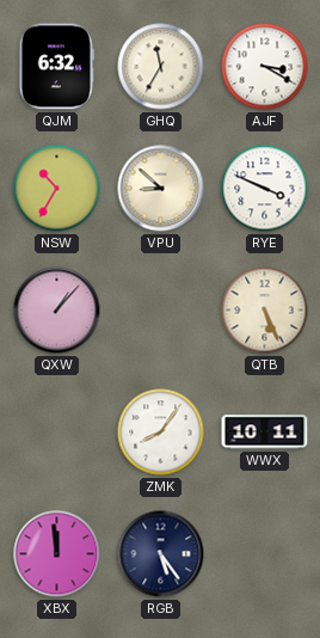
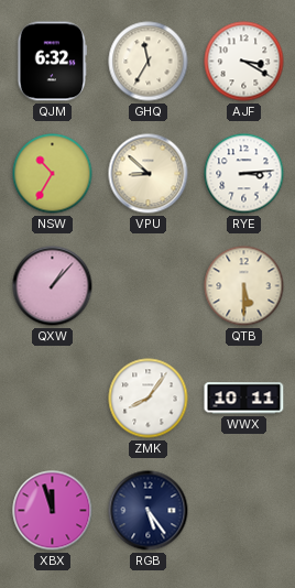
RYE: 3:49 -> 3:14 (244, 174)
QTB: 5:26 -> 5:30 (244, 286)
XBX: 11:59 -> 11:57 (53, 511)
